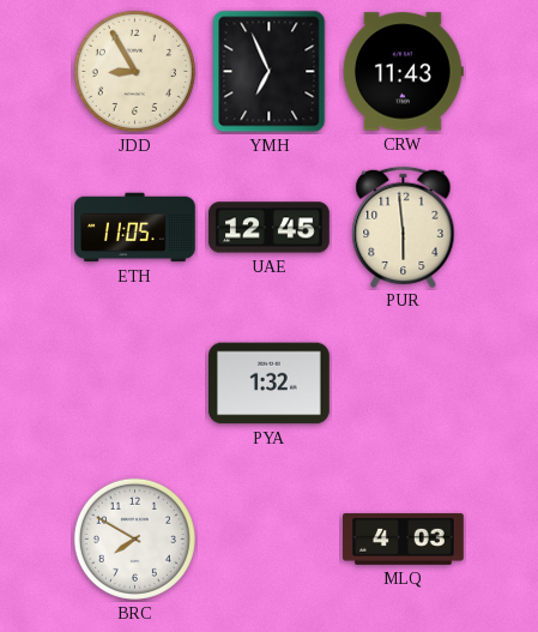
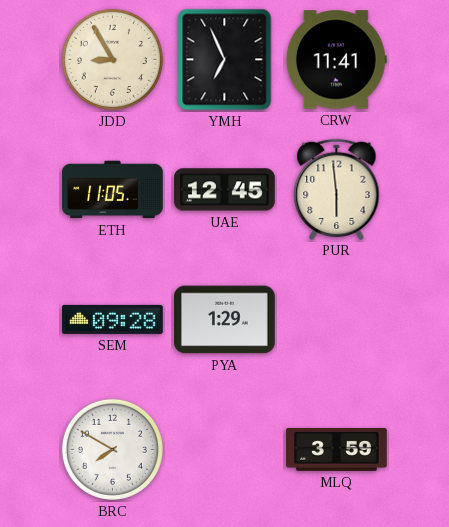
CRW: 11:43 -> 11:41 (336, 60)
SEM: none -> 09:28 (113, 319)
PYA: 1:32 -> 1:29 (225, 320)
MLQ: 4:03 -> 3:59 (337, 449)
